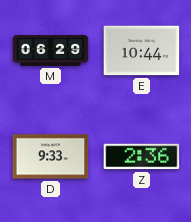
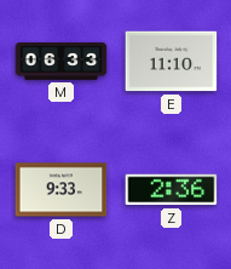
M: 06:29 -> 06:33 (62, 62)
E: 10:44 -> 11:10 (172, 62)
